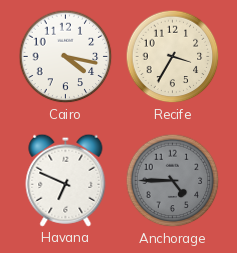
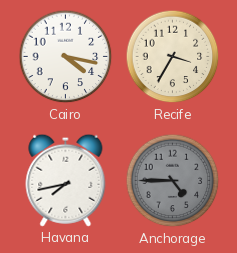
Havana: 6:49 -> 7:43 (66, 180)
